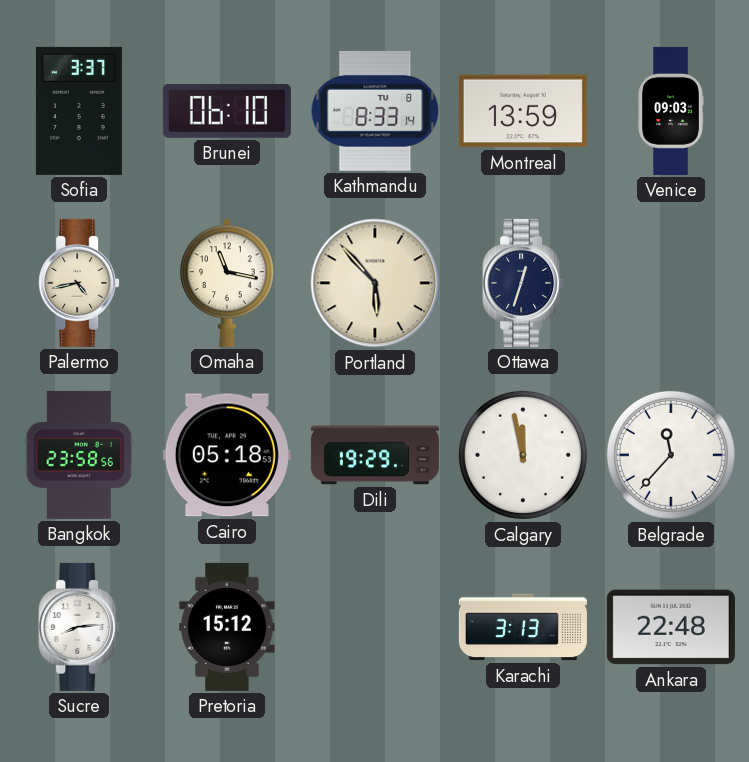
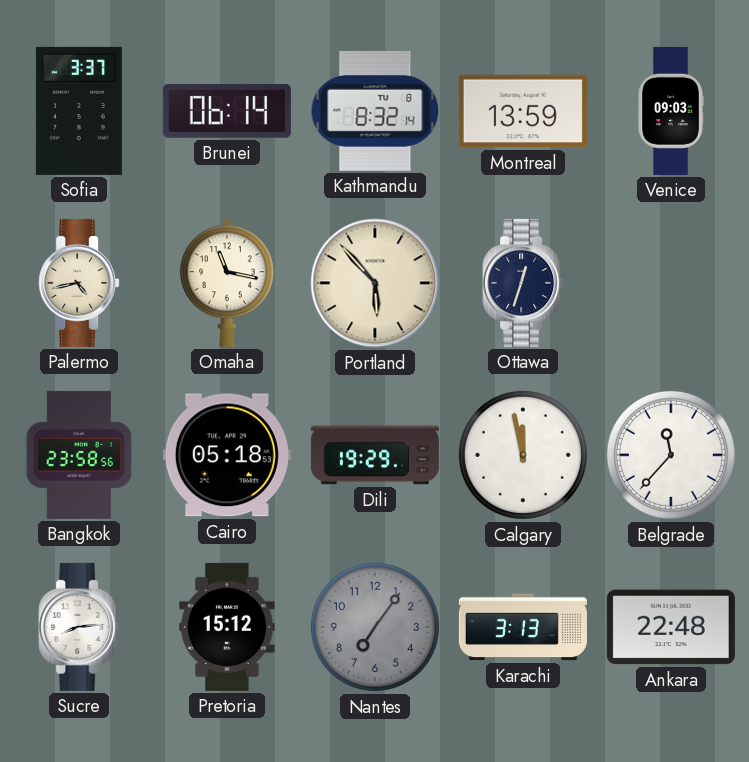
Brunei: 06:10 -> 06:14 (227, 112)
Kathmandu: 8:33 -> 8:32 (375, 111)
Nantes: none -> 7:06 (375, 627)
